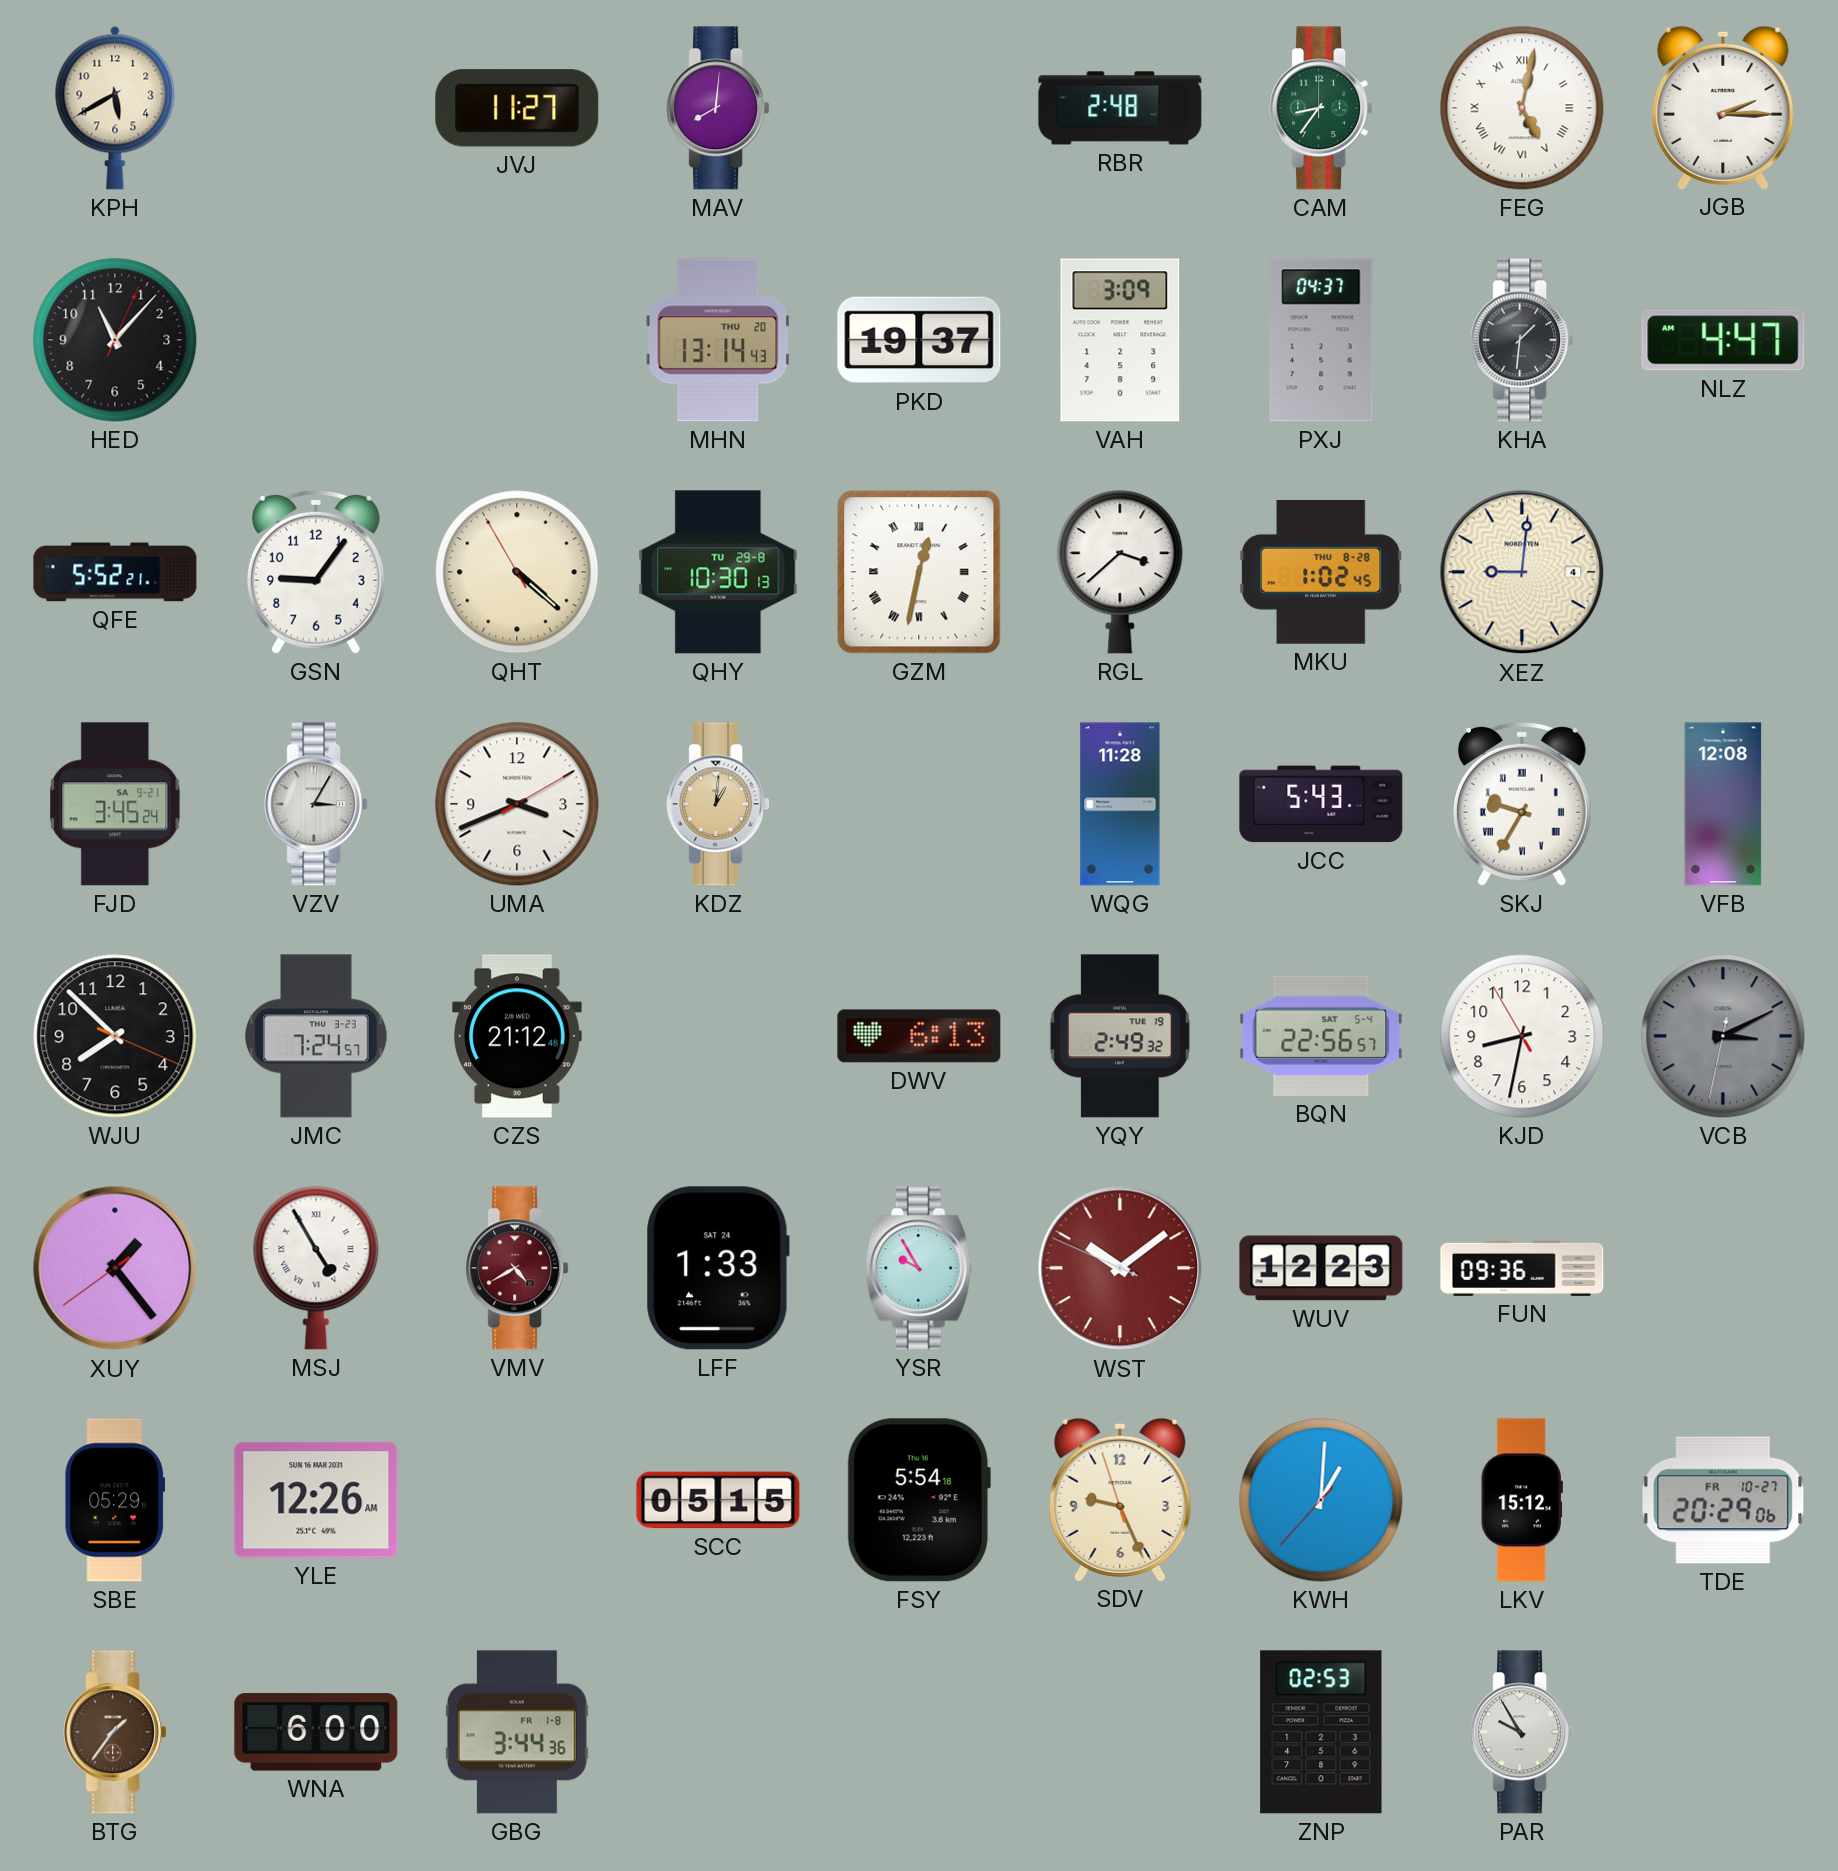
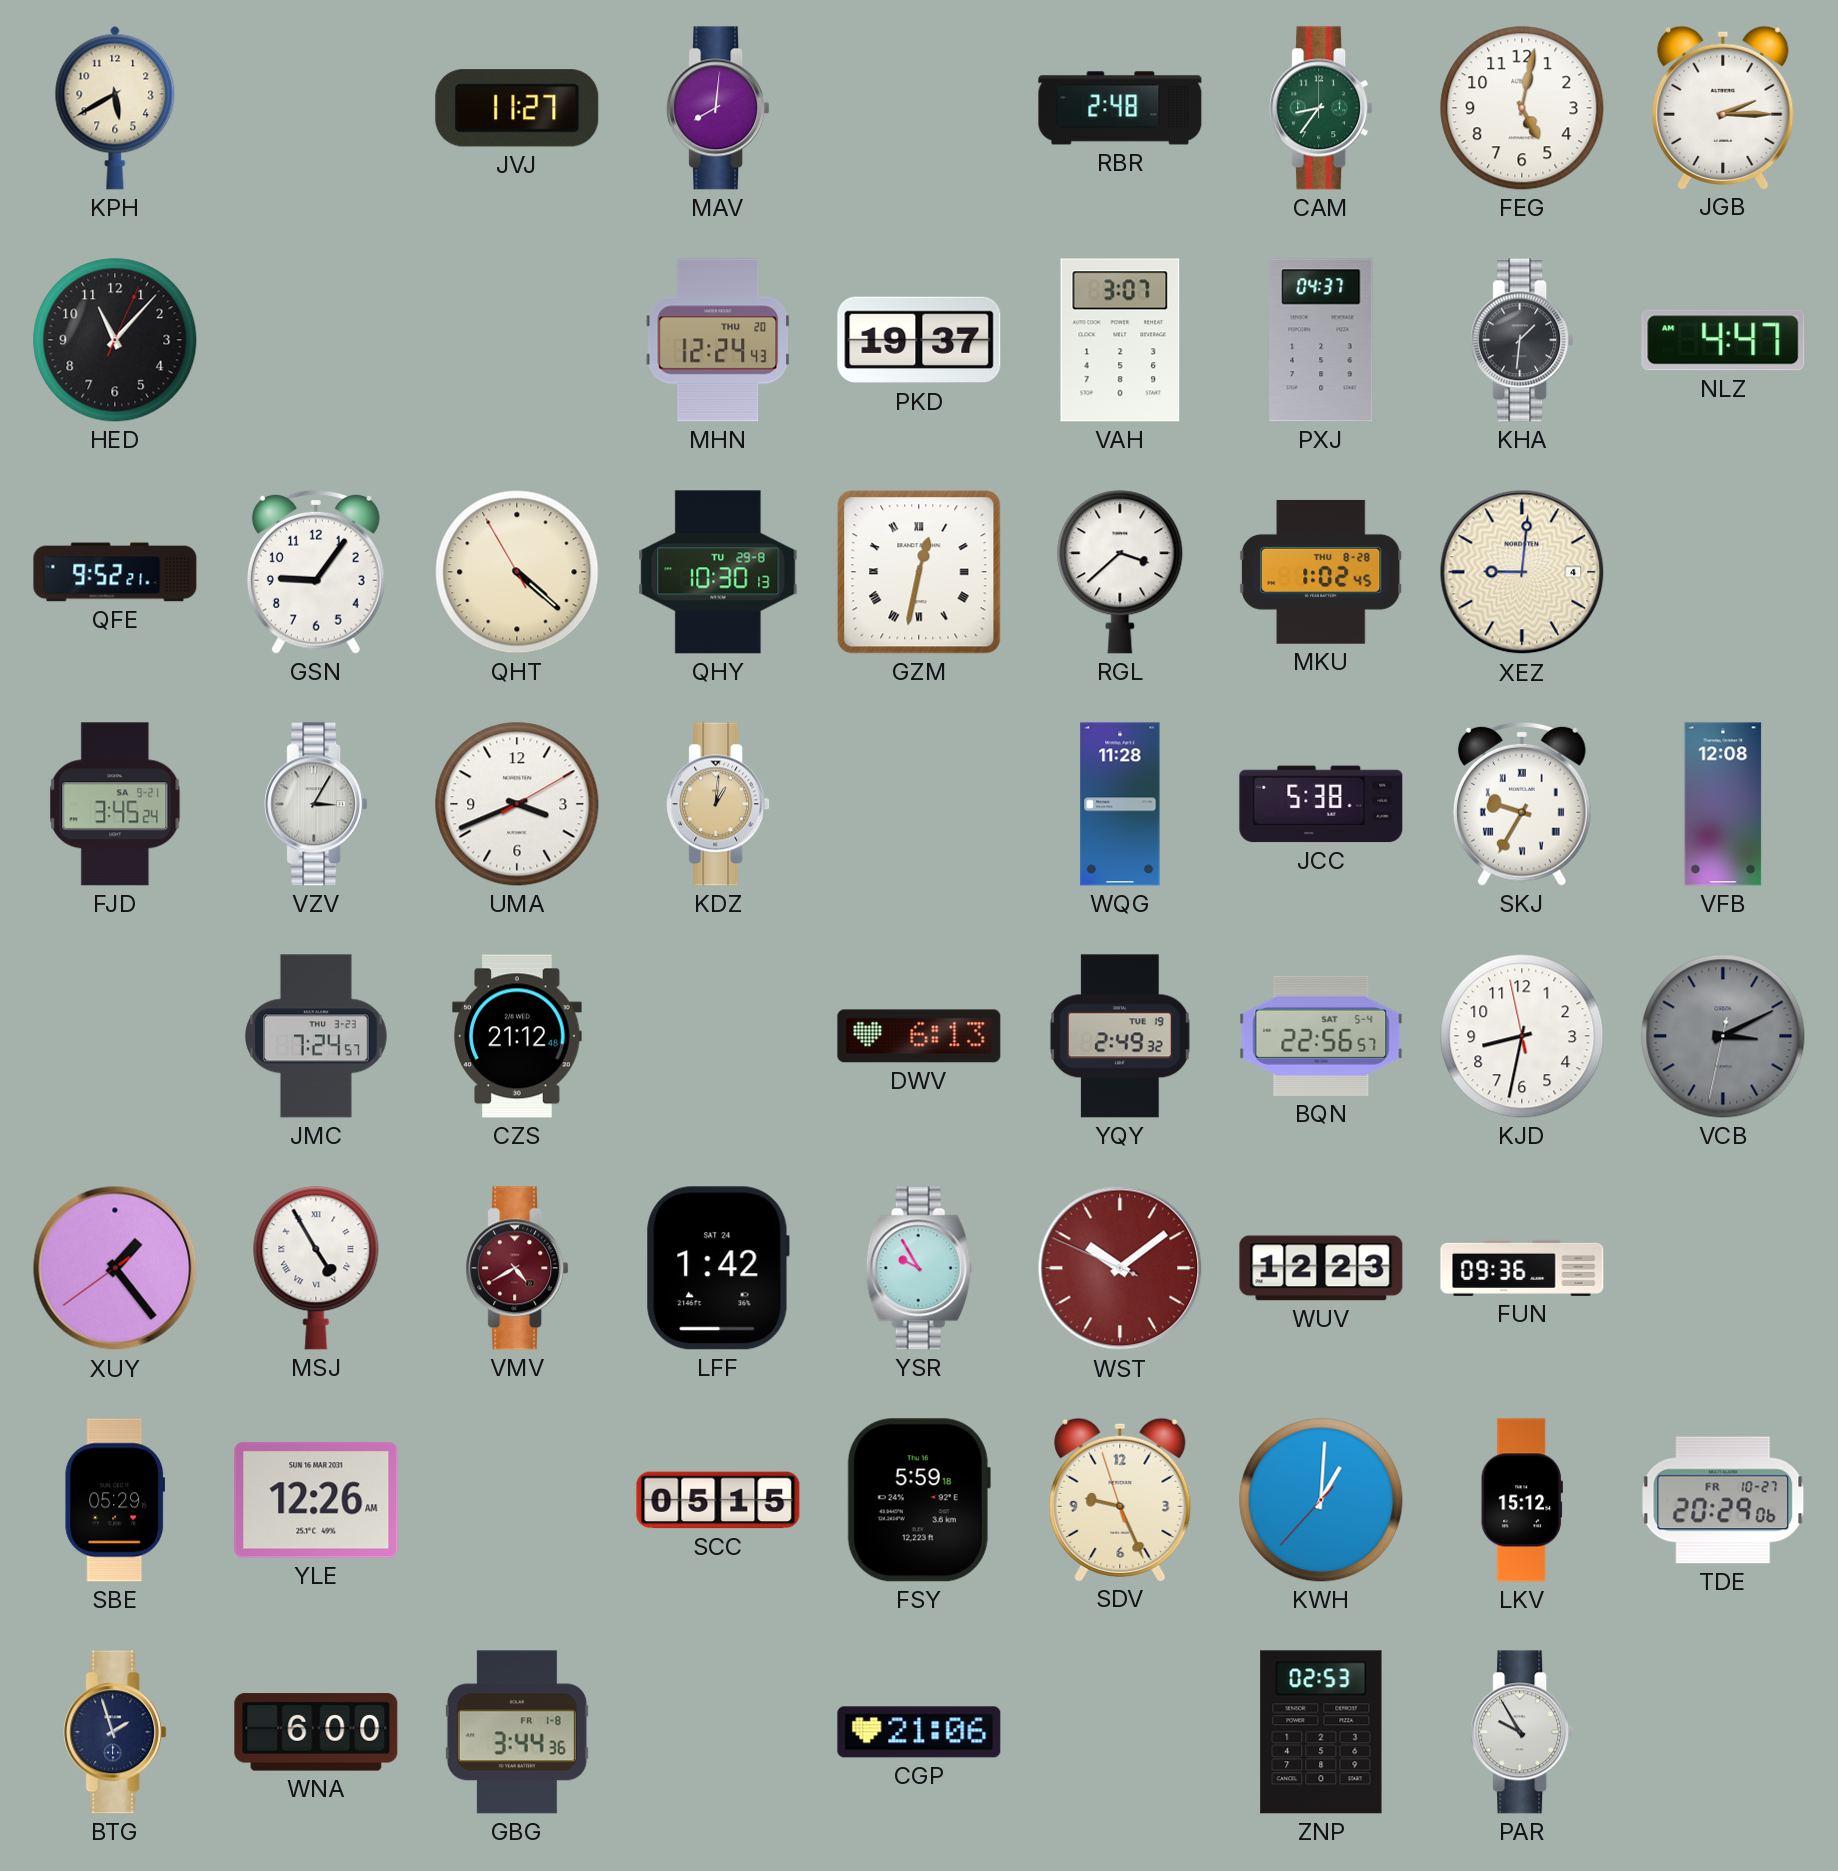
FEG numerals: Roman -> Arabic (1522, 108)
MHN: 13:14 -> 12:24 (718, 340)
VAH: 3:09 -> 3:07 (1120, 340)
QFE: 5:52 -> 9:52 (115, 572)
JCC: 5:43 -> 5:38 (1321, 804)
WJU: 7:52 -> none (115, 1036)
KJD: 8:31:55 -> 8:31:58 (1522, 1036)
LFF: 1:33 -> 1:42 (718, 1268)
FSY: 5:54 -> 5:59 (919, 1500)
BTG: 1:36 -> 1:57 (115, 1732)
BTG dial: brown -> navy (115, 1732)
CGP: none -> 21:06 (919, 1732)
